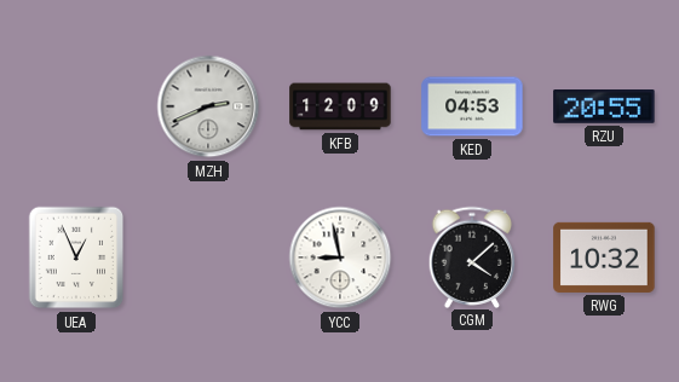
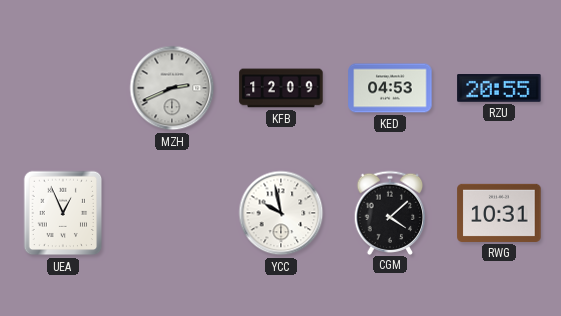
YCC: 8:58 -> 9:58 (281, 213)
RWG: 10:32 -> 10:31 (499, 213)
